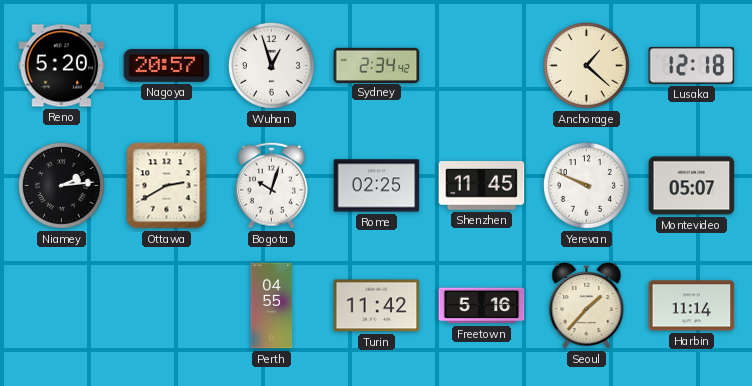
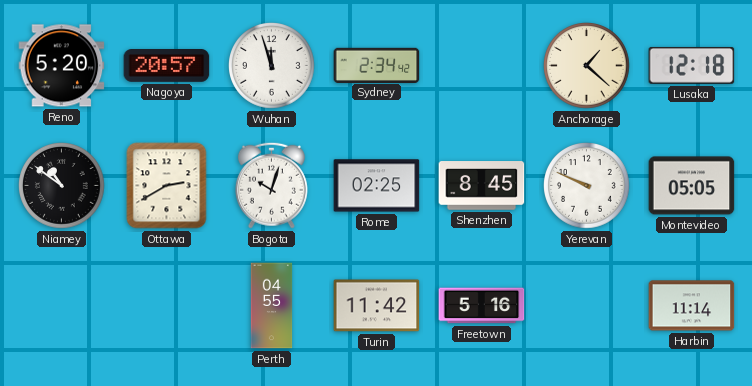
Wuhan: 12:57 -> 11:57 (272, 66)
Niamey: 2:14 -> 10:51 (62, 186)
Shenzhen: 11:45 -> 8:45 (482, 186)
Montevideo: 05:07 -> 05:05 (692, 186)
Seoul: 1:37 -> none (587, 306)
